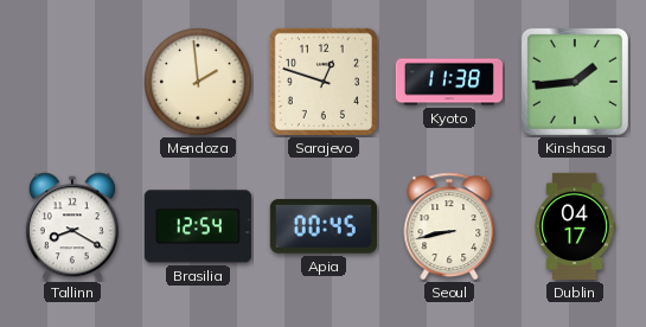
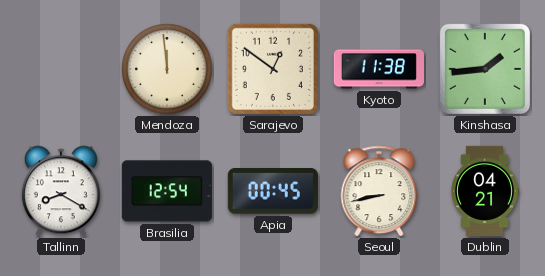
Mendoza: 1:59 -> 11:59 (167, 69)
Sarajevo: 12:48 -> 12:51 (273, 69)
Dublin: 04:17 -> 04:21 (485, 191)
